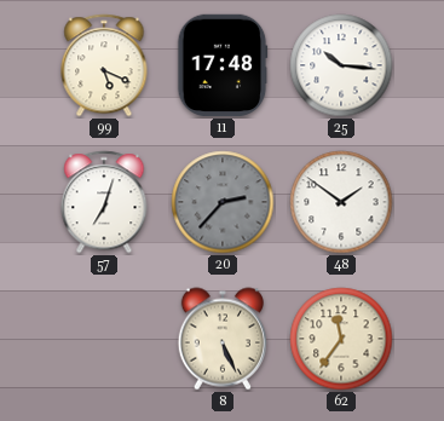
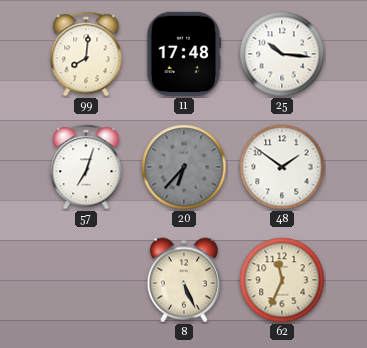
99: 5:19 -> 8:01 (86, 54)
20: 2:37 -> 6:37 (184, 167)
62: 11:36 -> 11:34 (282, 280)
